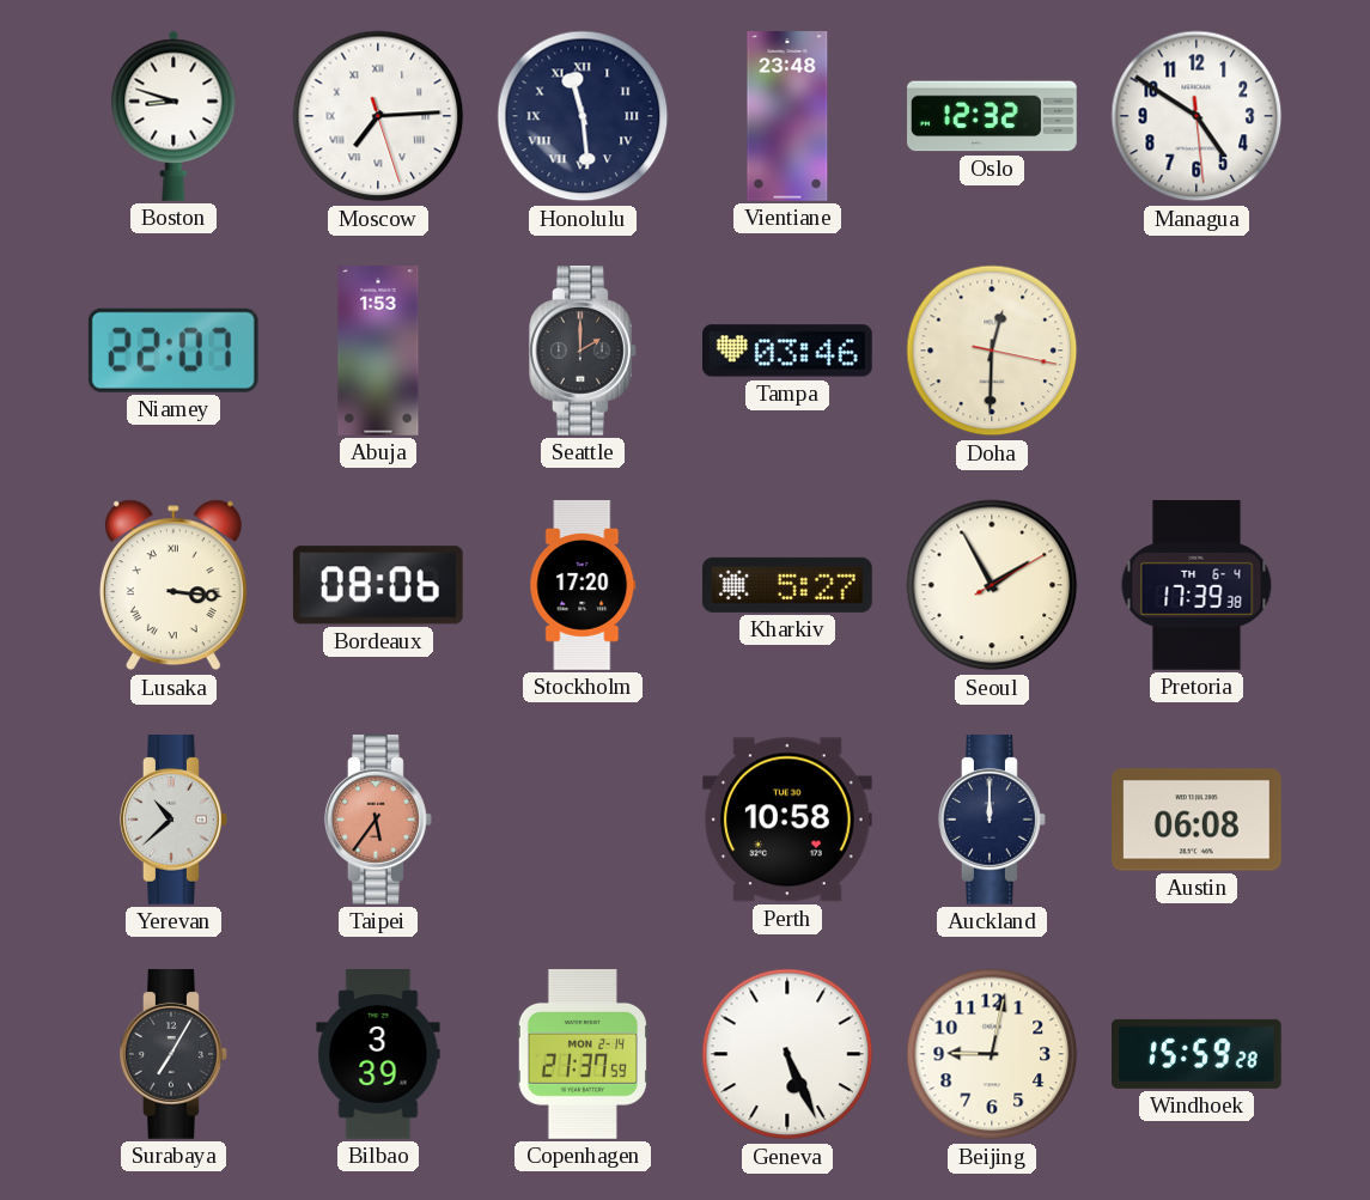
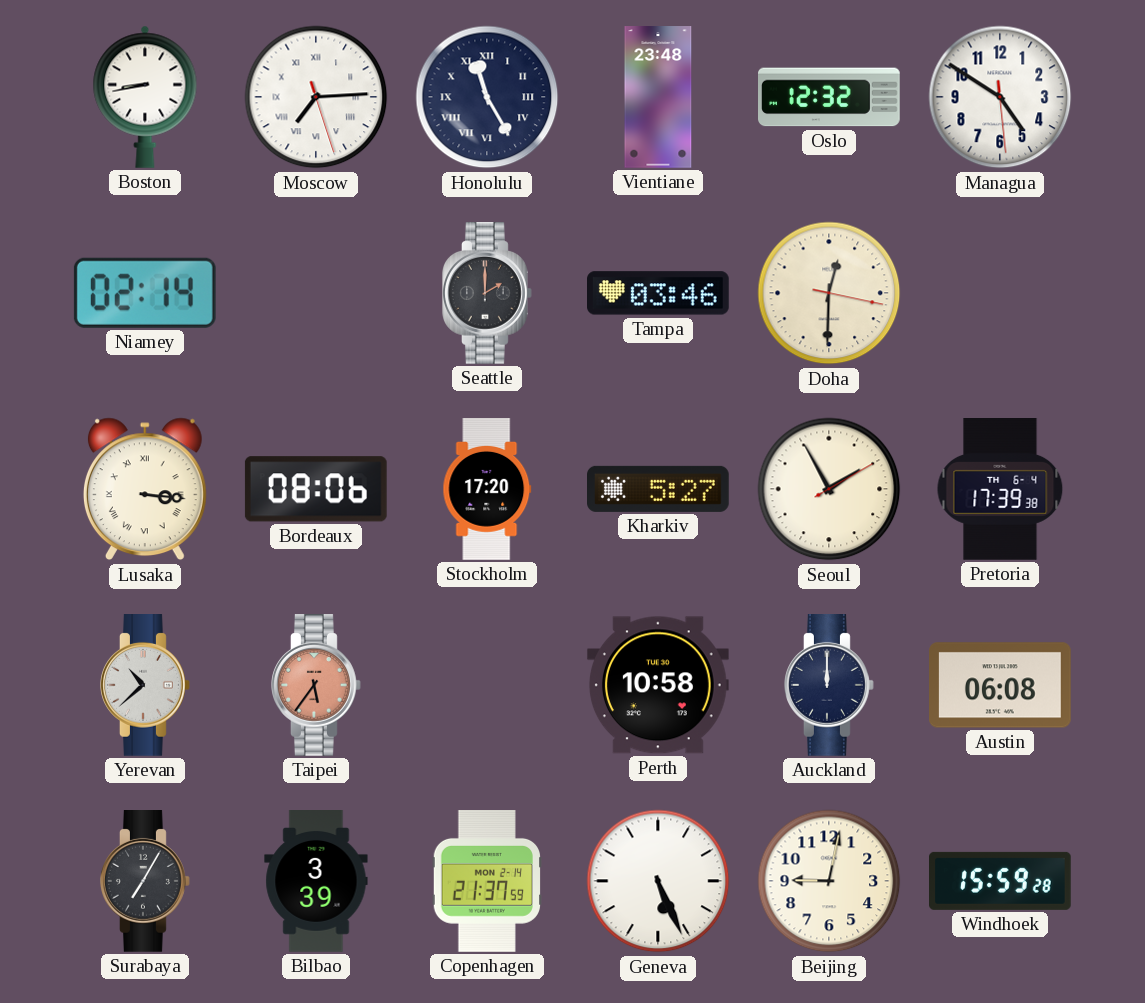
Boston: 8:48 -> 8:43 (145, 97)
Honolulu: 11:29 -> 11:25 (487, 97)
Niamey: 22:07 -> 02:14 (145, 293)
Abuja: 1:53 -> none (378, 351)
